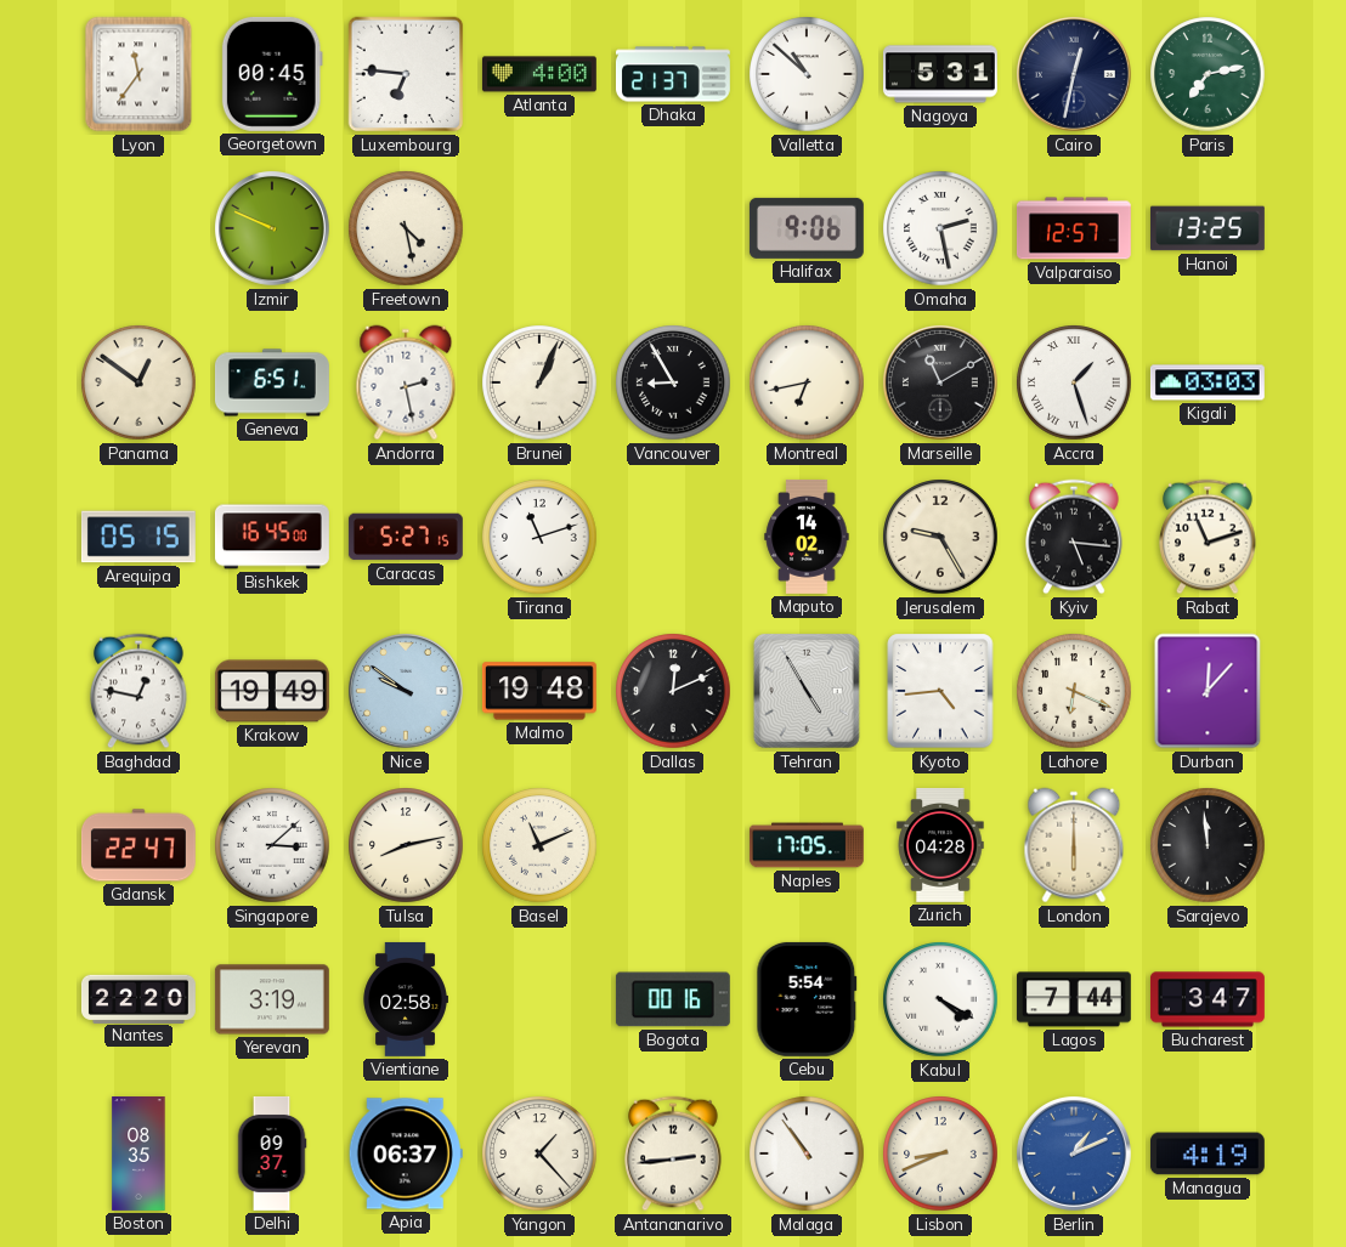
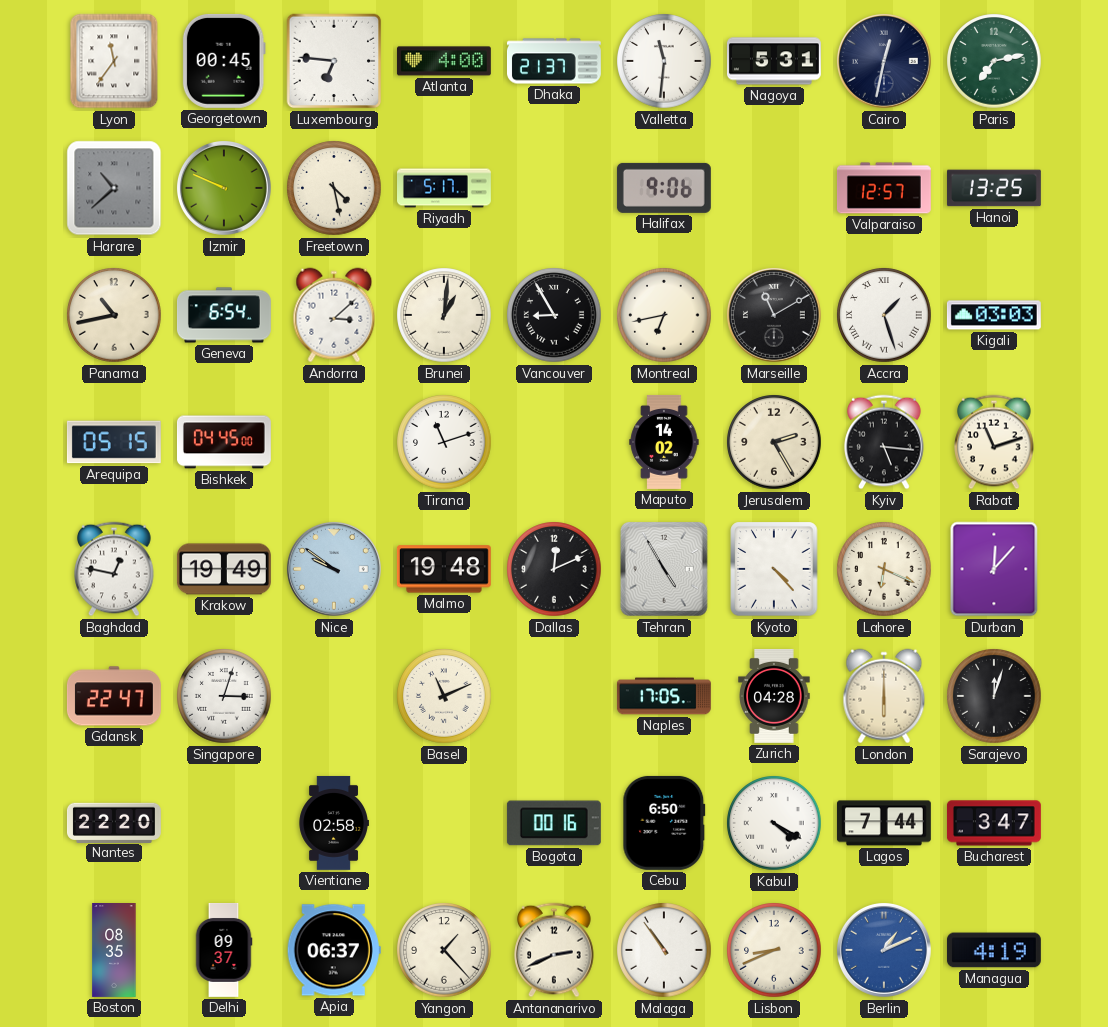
Valletta: 10:52 -> 11:31 (664, 61)
Harare: none -> 10:38 (114, 188)
Riyadh: none -> 5:17 (445, 188)
Omaha: 2:28 -> none (940, 228)
Panama: 12:51 -> 10:43 (114, 315)
Geneva: 6:51 -> 6:54 (224, 315)
Andorra: 2:28 -> 3:08 (334, 315)
Brunei: 1:04 -> 1:01 (444, 315)
Bishkek: 16:45 -> 04:45 (224, 442)
Caracas: 5:27 -> none (406, 537)
Jerusalem: 9:25 -> 2:25 (774, 442)
Kyoto: 4:44 -> 4:23 (774, 569)
Singapore: 3:08 -> 3:03 (224, 696)
Tulsa: 8:13 -> none (406, 845)
Sarajevo: 11:59 -> 12:03 (994, 696)
Yerevan: 3:19 -> none (272, 999)
Cebu: 5:54 -> 6:50 (664, 823)
Antananarivo: 2:44 -> 2:41 (554, 950)
